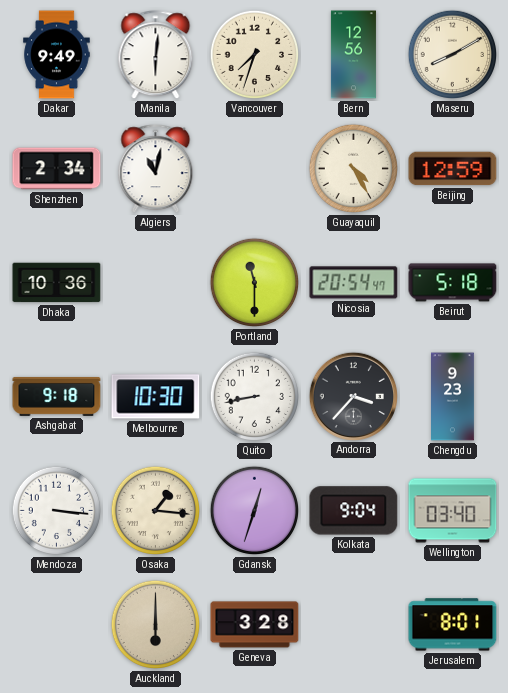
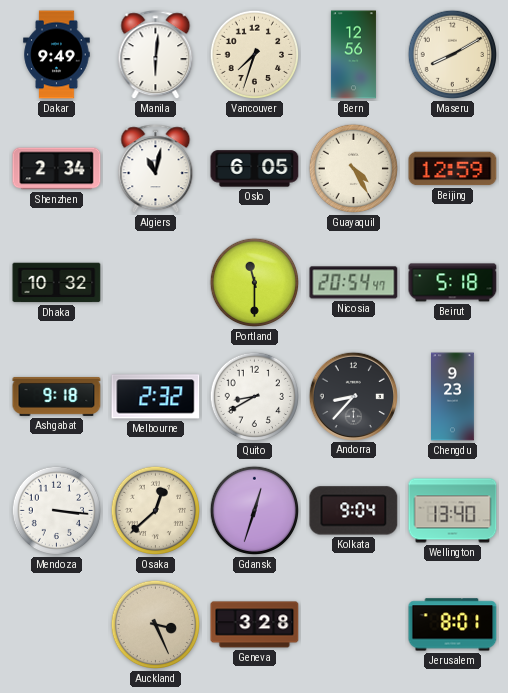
Oslo: none -> 6:05 (255, 169)
Dhaka: 10:36 -> 10:32 (57, 283)
Melbourne: 10:30 -> 2:32 (156, 397)
Quito: 8:43 -> 8:40 (255, 397)
Andorra: 3:37 -> 8:37 (353, 396)
Osaka: 1:16 -> 12:38 (156, 511)
Wellington: 03:40 -> 13:40 (453, 511)
Auckland: 6:00 -> 3:26 (156, 625)
